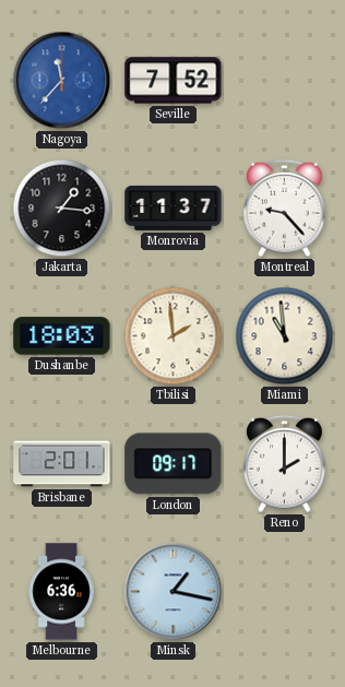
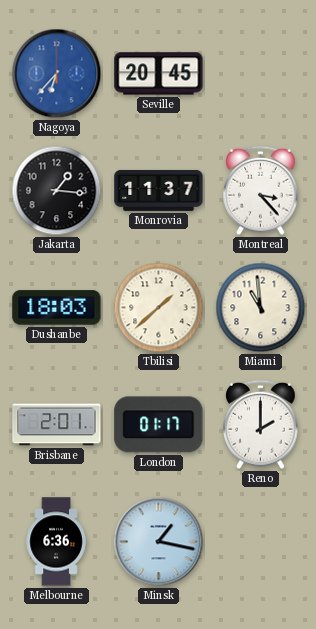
Nagoya: 11:37 -> 6:37 (57, 74)
Seville: 7:52 -> 20:45 (159, 74)
Montreal: 9:23 -> 3:23 (261, 191)
Tbilisi: 1:59 -> 1:38 (159, 308)
London: 09:17 -> 01:17 (159, 425)
